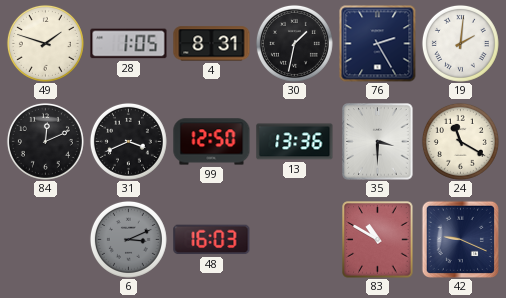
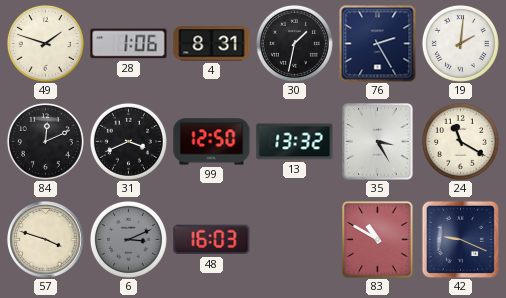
28: 1:05 -> 1:06 (129, 44)
13: 13:36 -> 13:32 (295, 142)
35: 3:30 -> 3:25 (378, 142)
57: none -> 3:48 (46, 240)
